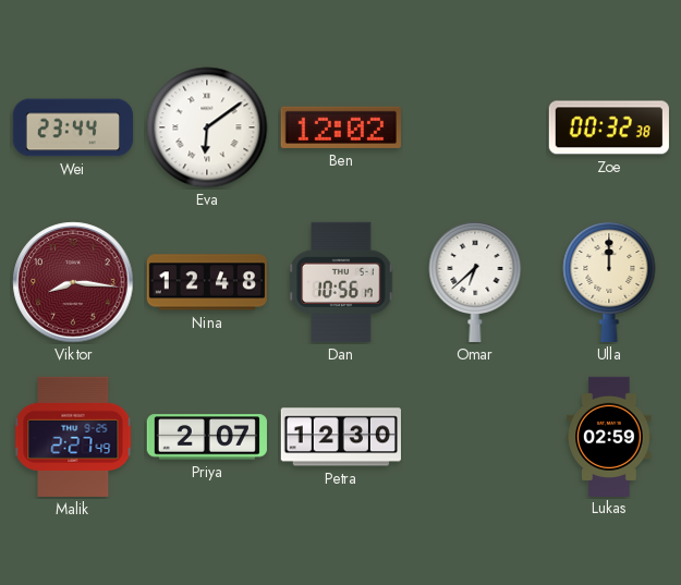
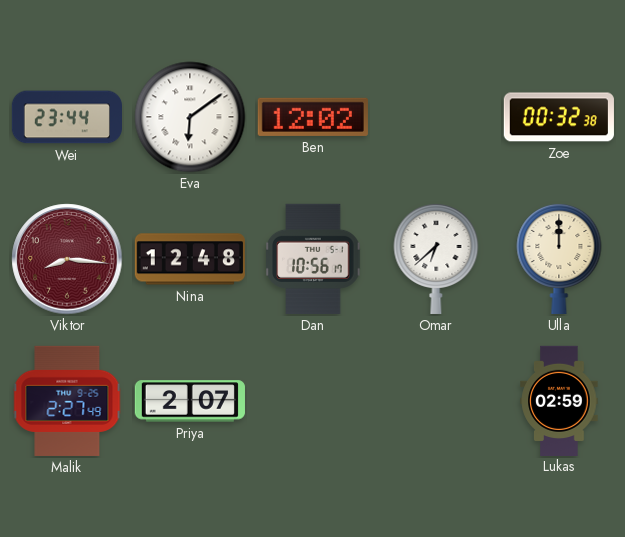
Petra: 12:30 -> none (341, 437)
